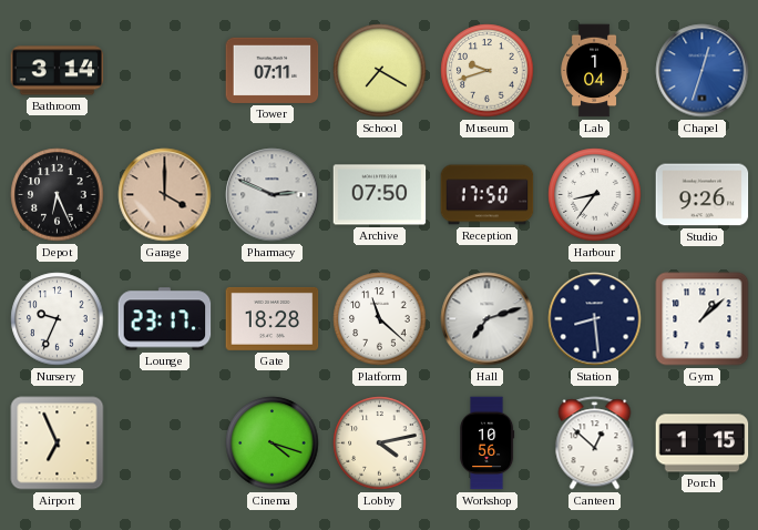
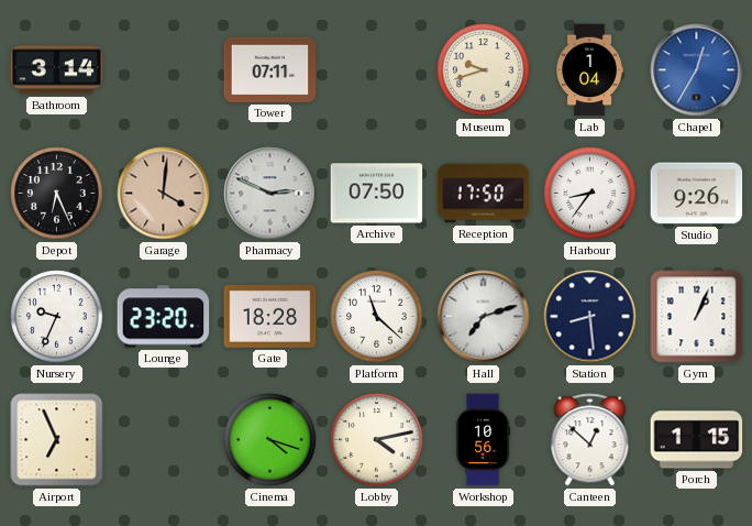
School: 7:20 -> none (380, 71)
Chapel: 12:33 -> 12:35 (697, 70)
Garage: 4:00 -> 4:01 (164, 194)
Lounge: 23:17 -> 23:20 (164, 317)
Gym: 1:08 -> 1:04 (697, 317)
